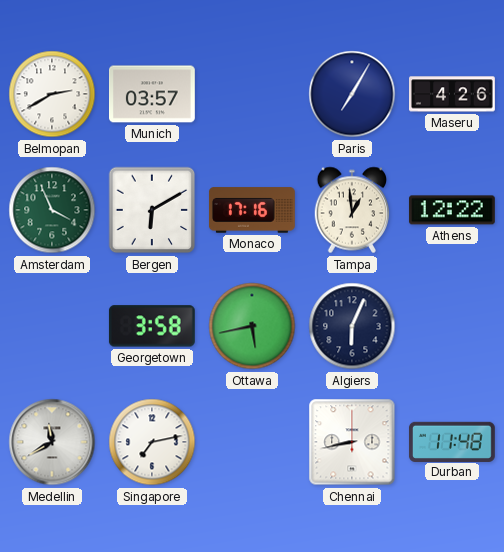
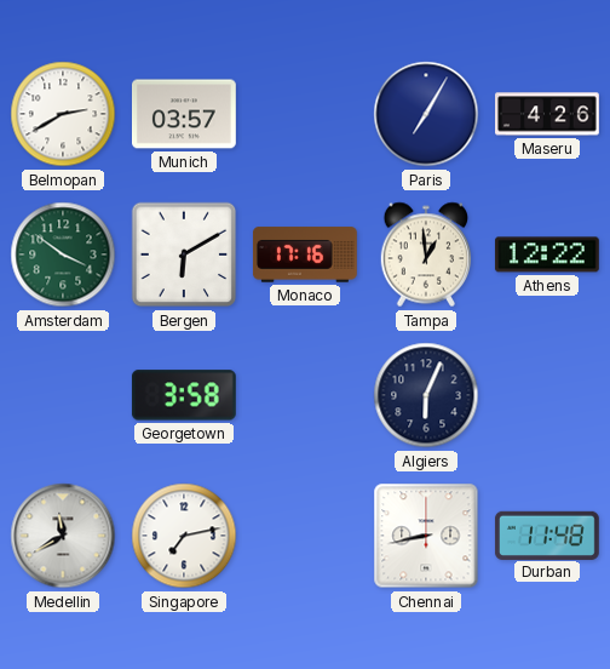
Amsterdam: 3:56 -> 3:51 (63, 255)
Ottawa: 5:43 -> none (252, 326)
